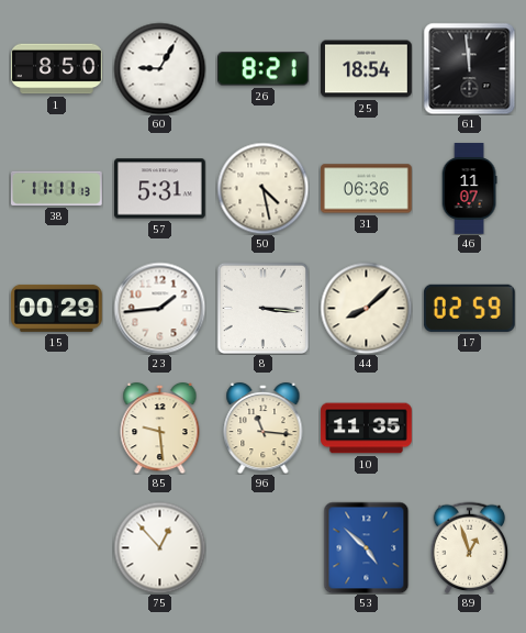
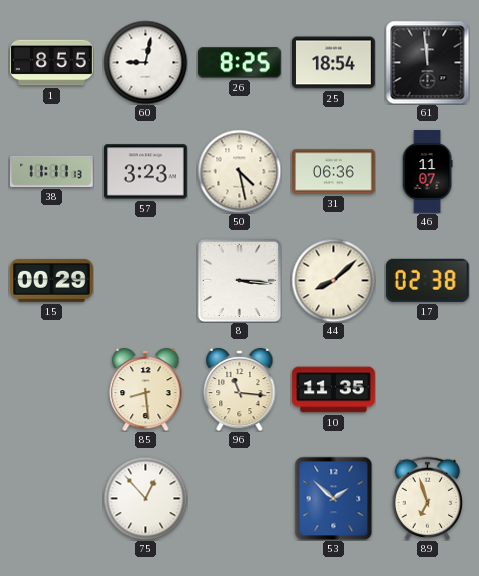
1: 8:50 -> 8:55 (52, 63)
60: 9:05 -> 9:02 (145, 62)
26: 8:21 -> 8:25 (240, 63)
57: 5:31 -> 3:23 (146, 172)
23: 1:44 -> none (159, 308)
17: 02:59 -> 02:38 (427, 280)
85: 9:29 -> 8:29 (146, 389)
53: 4:52 -> 1:52 (334, 498)
89: 12:57 -> 6:57 (428, 498)
